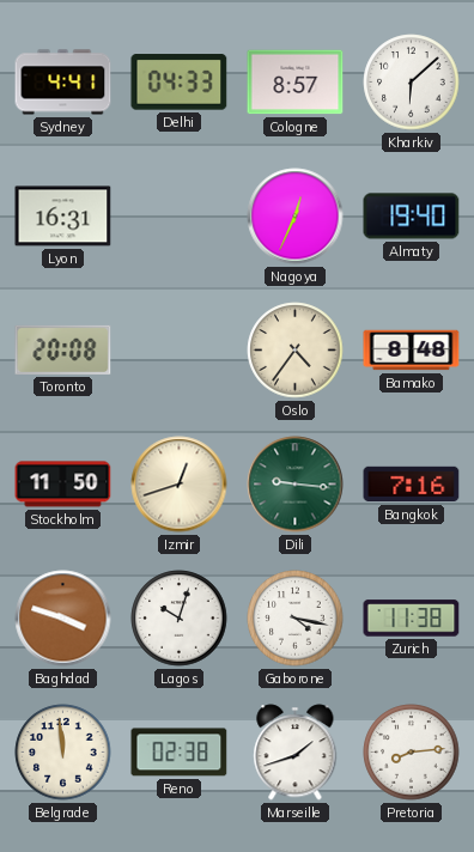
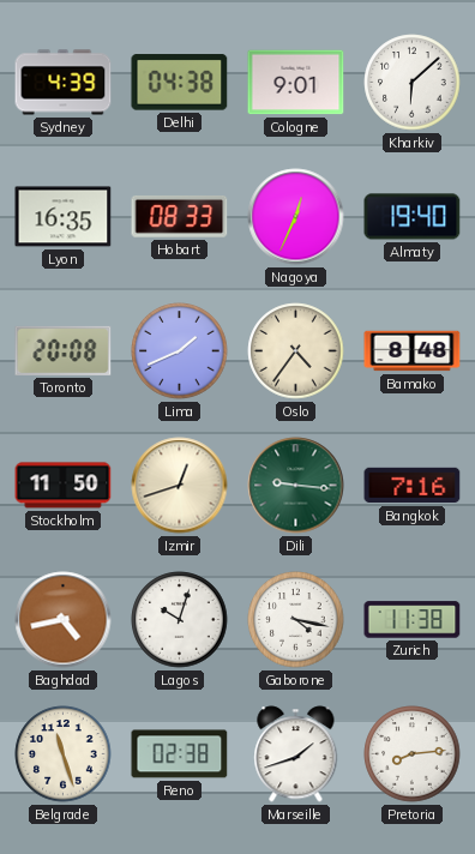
Sydney: 4:41 -> 4:39 (64, 83)
Delhi: 04:33 -> 04:38 (180, 83)
Cologne: 8:57 -> 9:01 (296, 83)
Lyon: 16:31 -> 16:35 (64, 217)
Hobart: none -> 08:33 (180, 216)
Lima: none -> 1:41 (180, 351)
Baghdad: 3:48 -> 4:43 (64, 620)
Belgrade: 11:59 -> 11:27 (64, 754)
